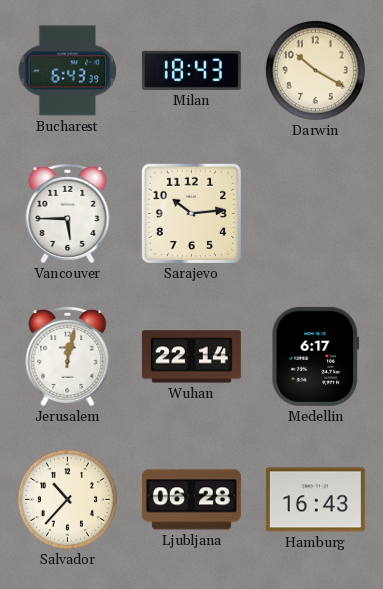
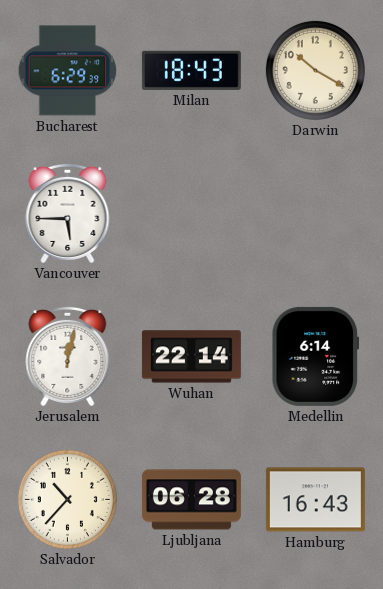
Bucharest: 6:43 -> 6:29 (68, 71)
Sarajevo: 10:14 -> none (191, 213)
Medellin: 6:17 -> 6:14 (315, 356)
